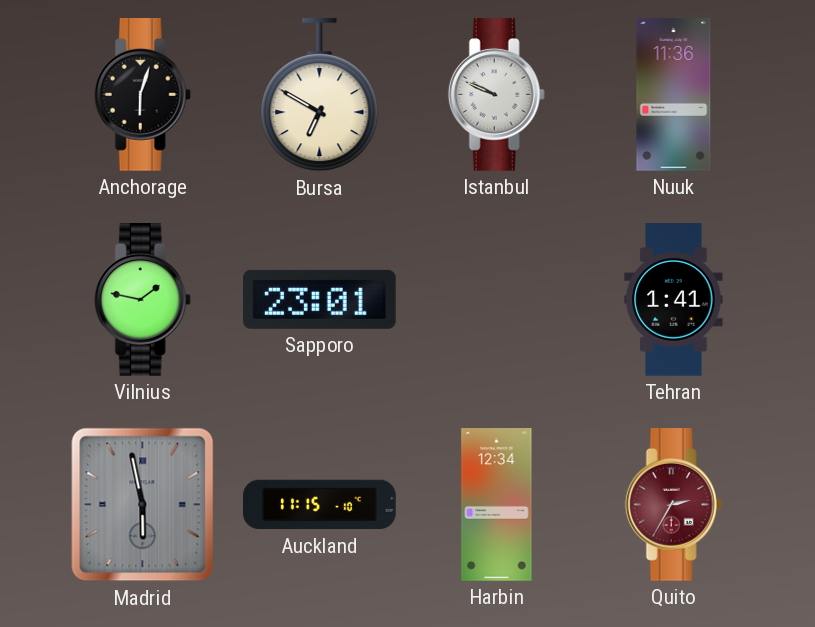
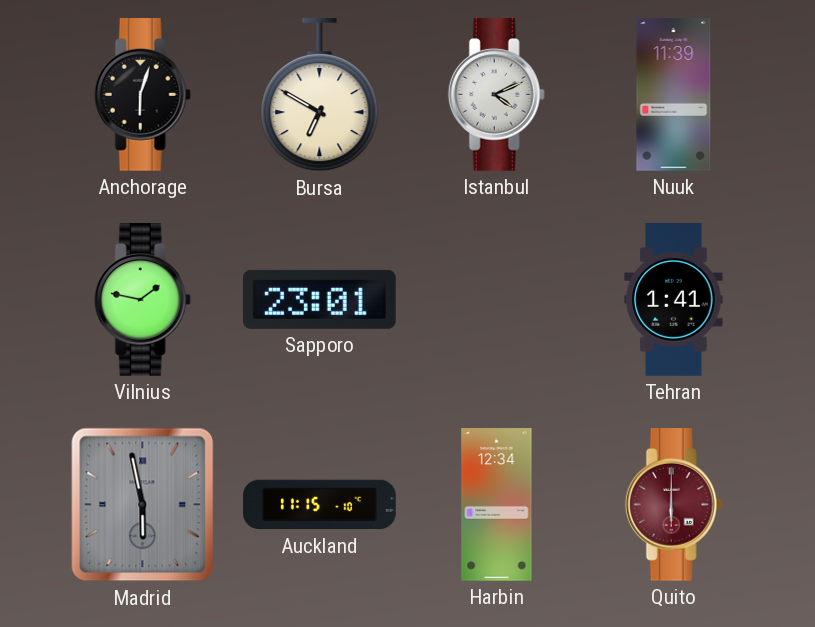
Istanbul: 9:49 -> 4:11 (496, 95)
Nuuk: 11:36 -> 11:39 (674, 95)
Quito: 2:35 -> 6:00 (673, 505)
